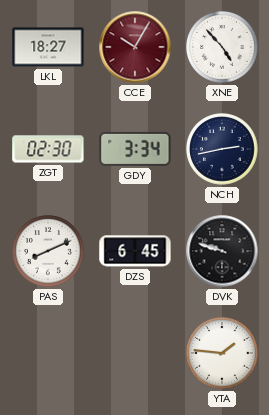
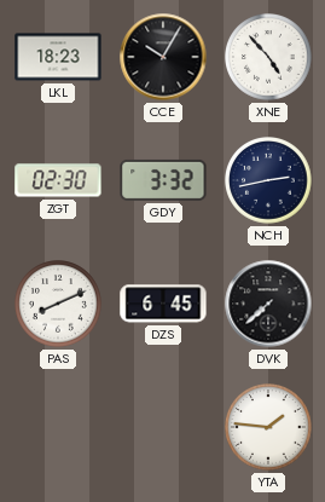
LKL: 18:27 -> 18:23 (58, 57)
CCE dial: burgundy -> black (163, 57)
GDY: 3:34 -> 3:32 (163, 180)
DVK: 9:48 -> 7:38 (268, 304)
